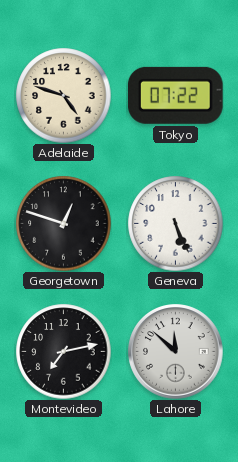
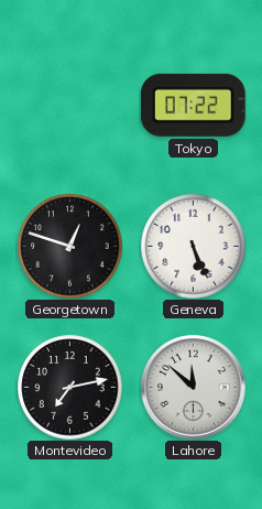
Adelaide: 4:48 -> none (63, 95)
